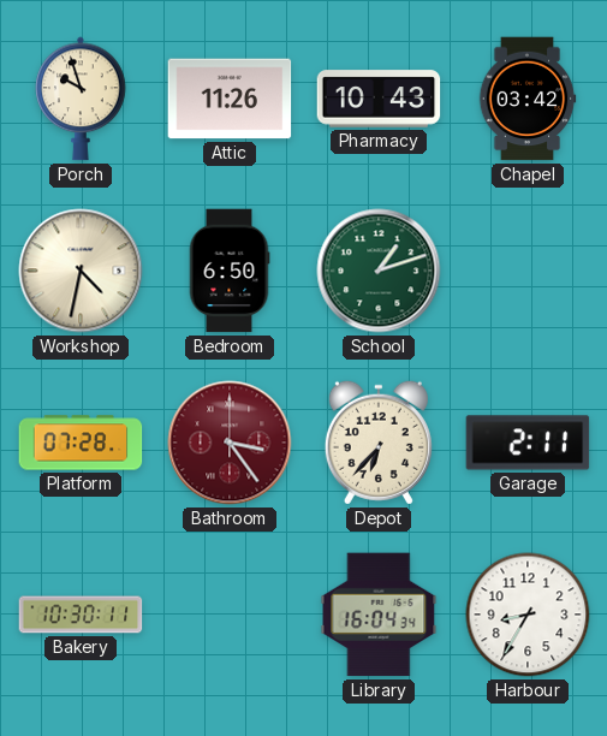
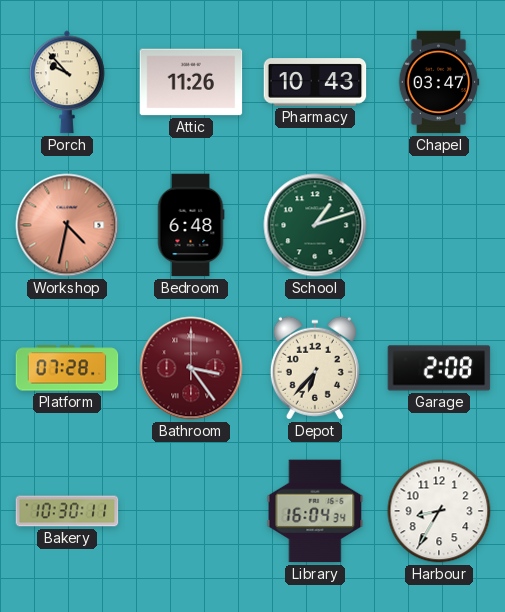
Porch: 9:57 -> 9:53 (67, 82)
Chapel: 03:42 -> 03:47 (439, 82)
Workshop dial: cream -> salmon (67, 225)
Bedroom: 6:50 -> 6:48 (191, 225)
Garage: 2:11 -> 2:08 (439, 368)
